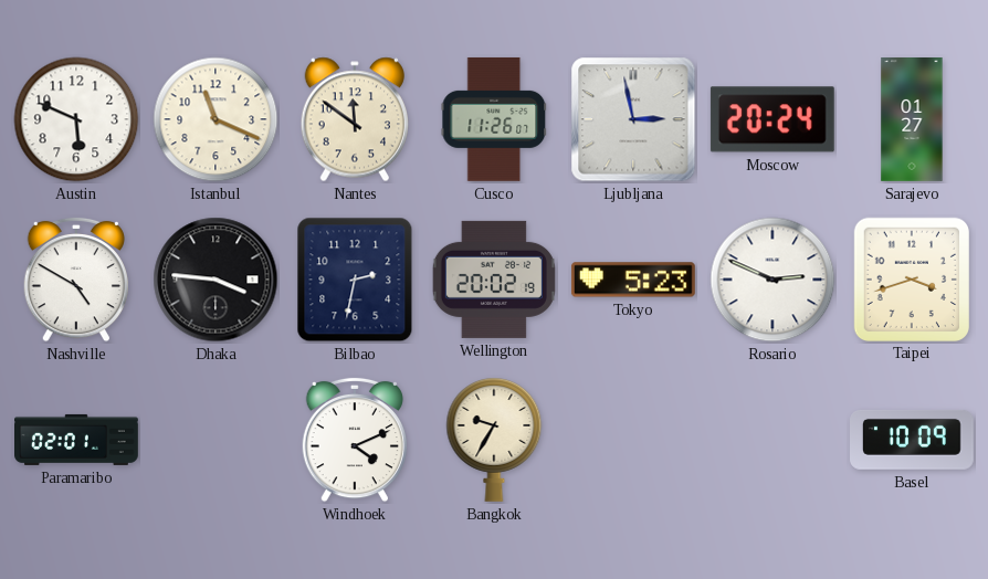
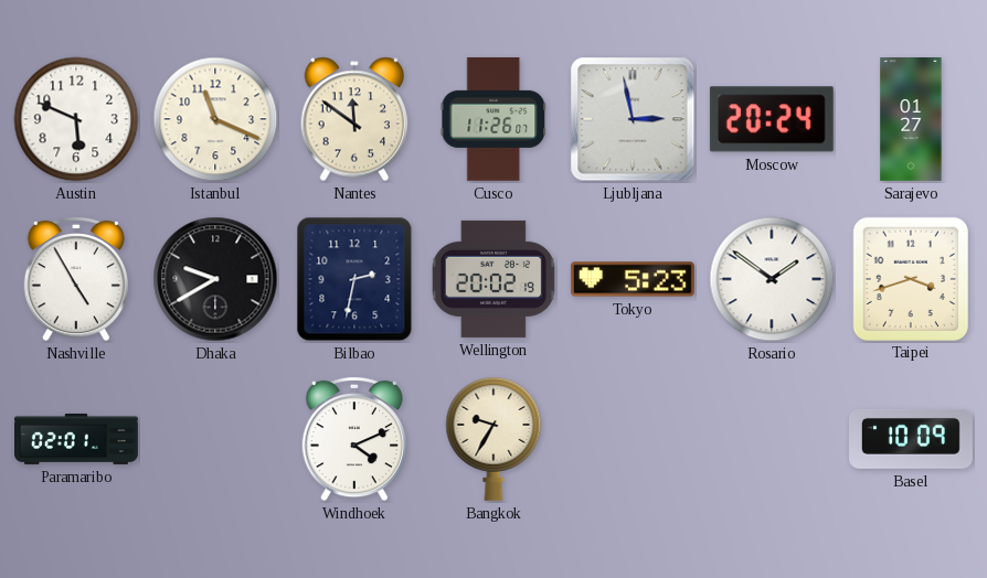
Nashville: 4:50 -> 4:55 (75, 279)
Dhaka: 3:46 -> 9:40 (215, 279)
Rosario: 2:49 -> 1:51 (772, 279)
